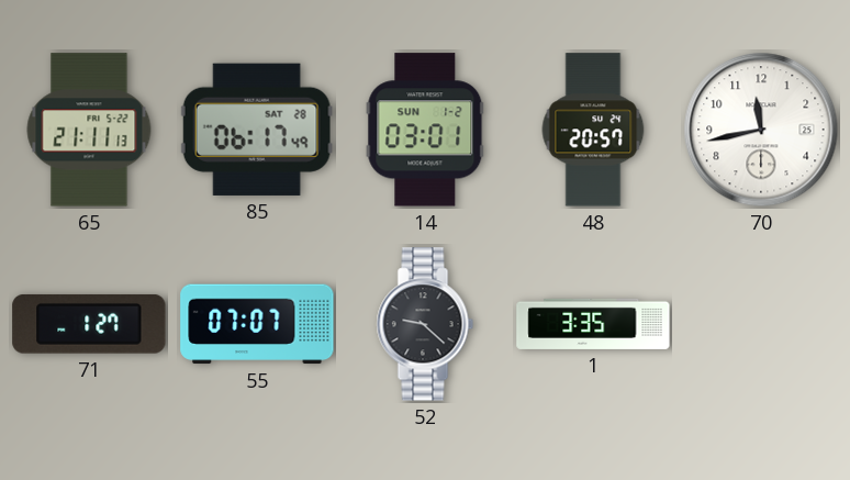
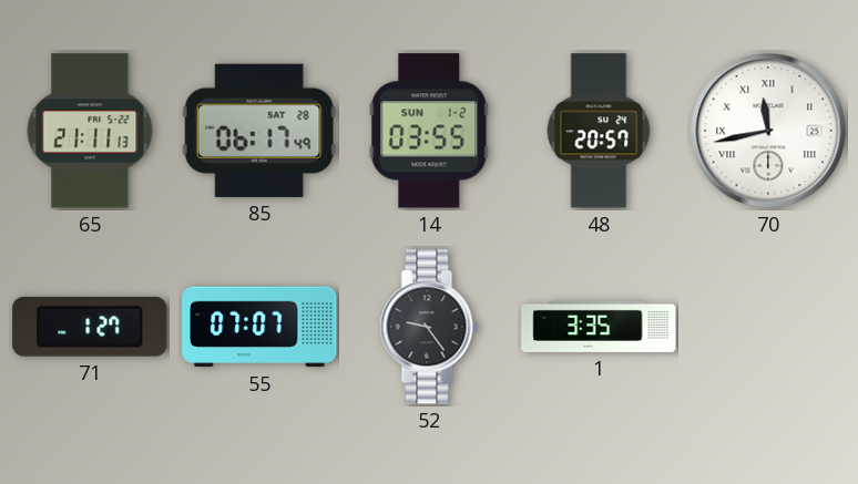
14: 03:01 -> 03:55 (429, 131)
70 numerals: Arabic -> Roman (768, 131)
52: 9:22 -> 9:24 (429, 327)
